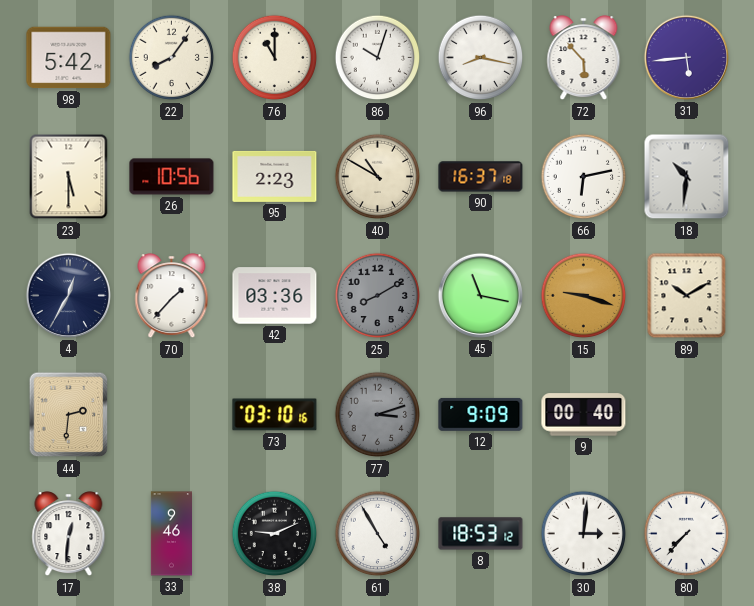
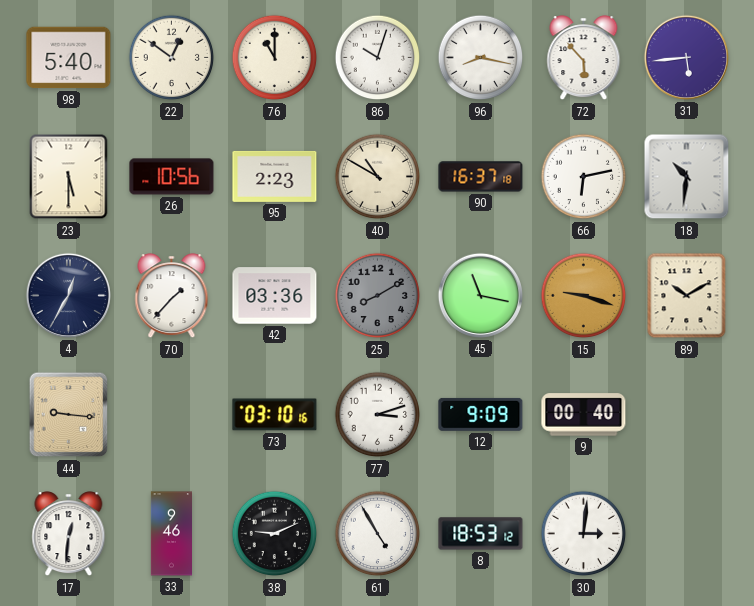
98: 5:42 -> 5:40 (69, 58)
22: 8:06 -> 12:51 (172, 58)
44: 2:31 -> 9:16 (69, 415)
77 dial: grey -> white (378, 415)
80: 7:37 -> none (687, 534)
